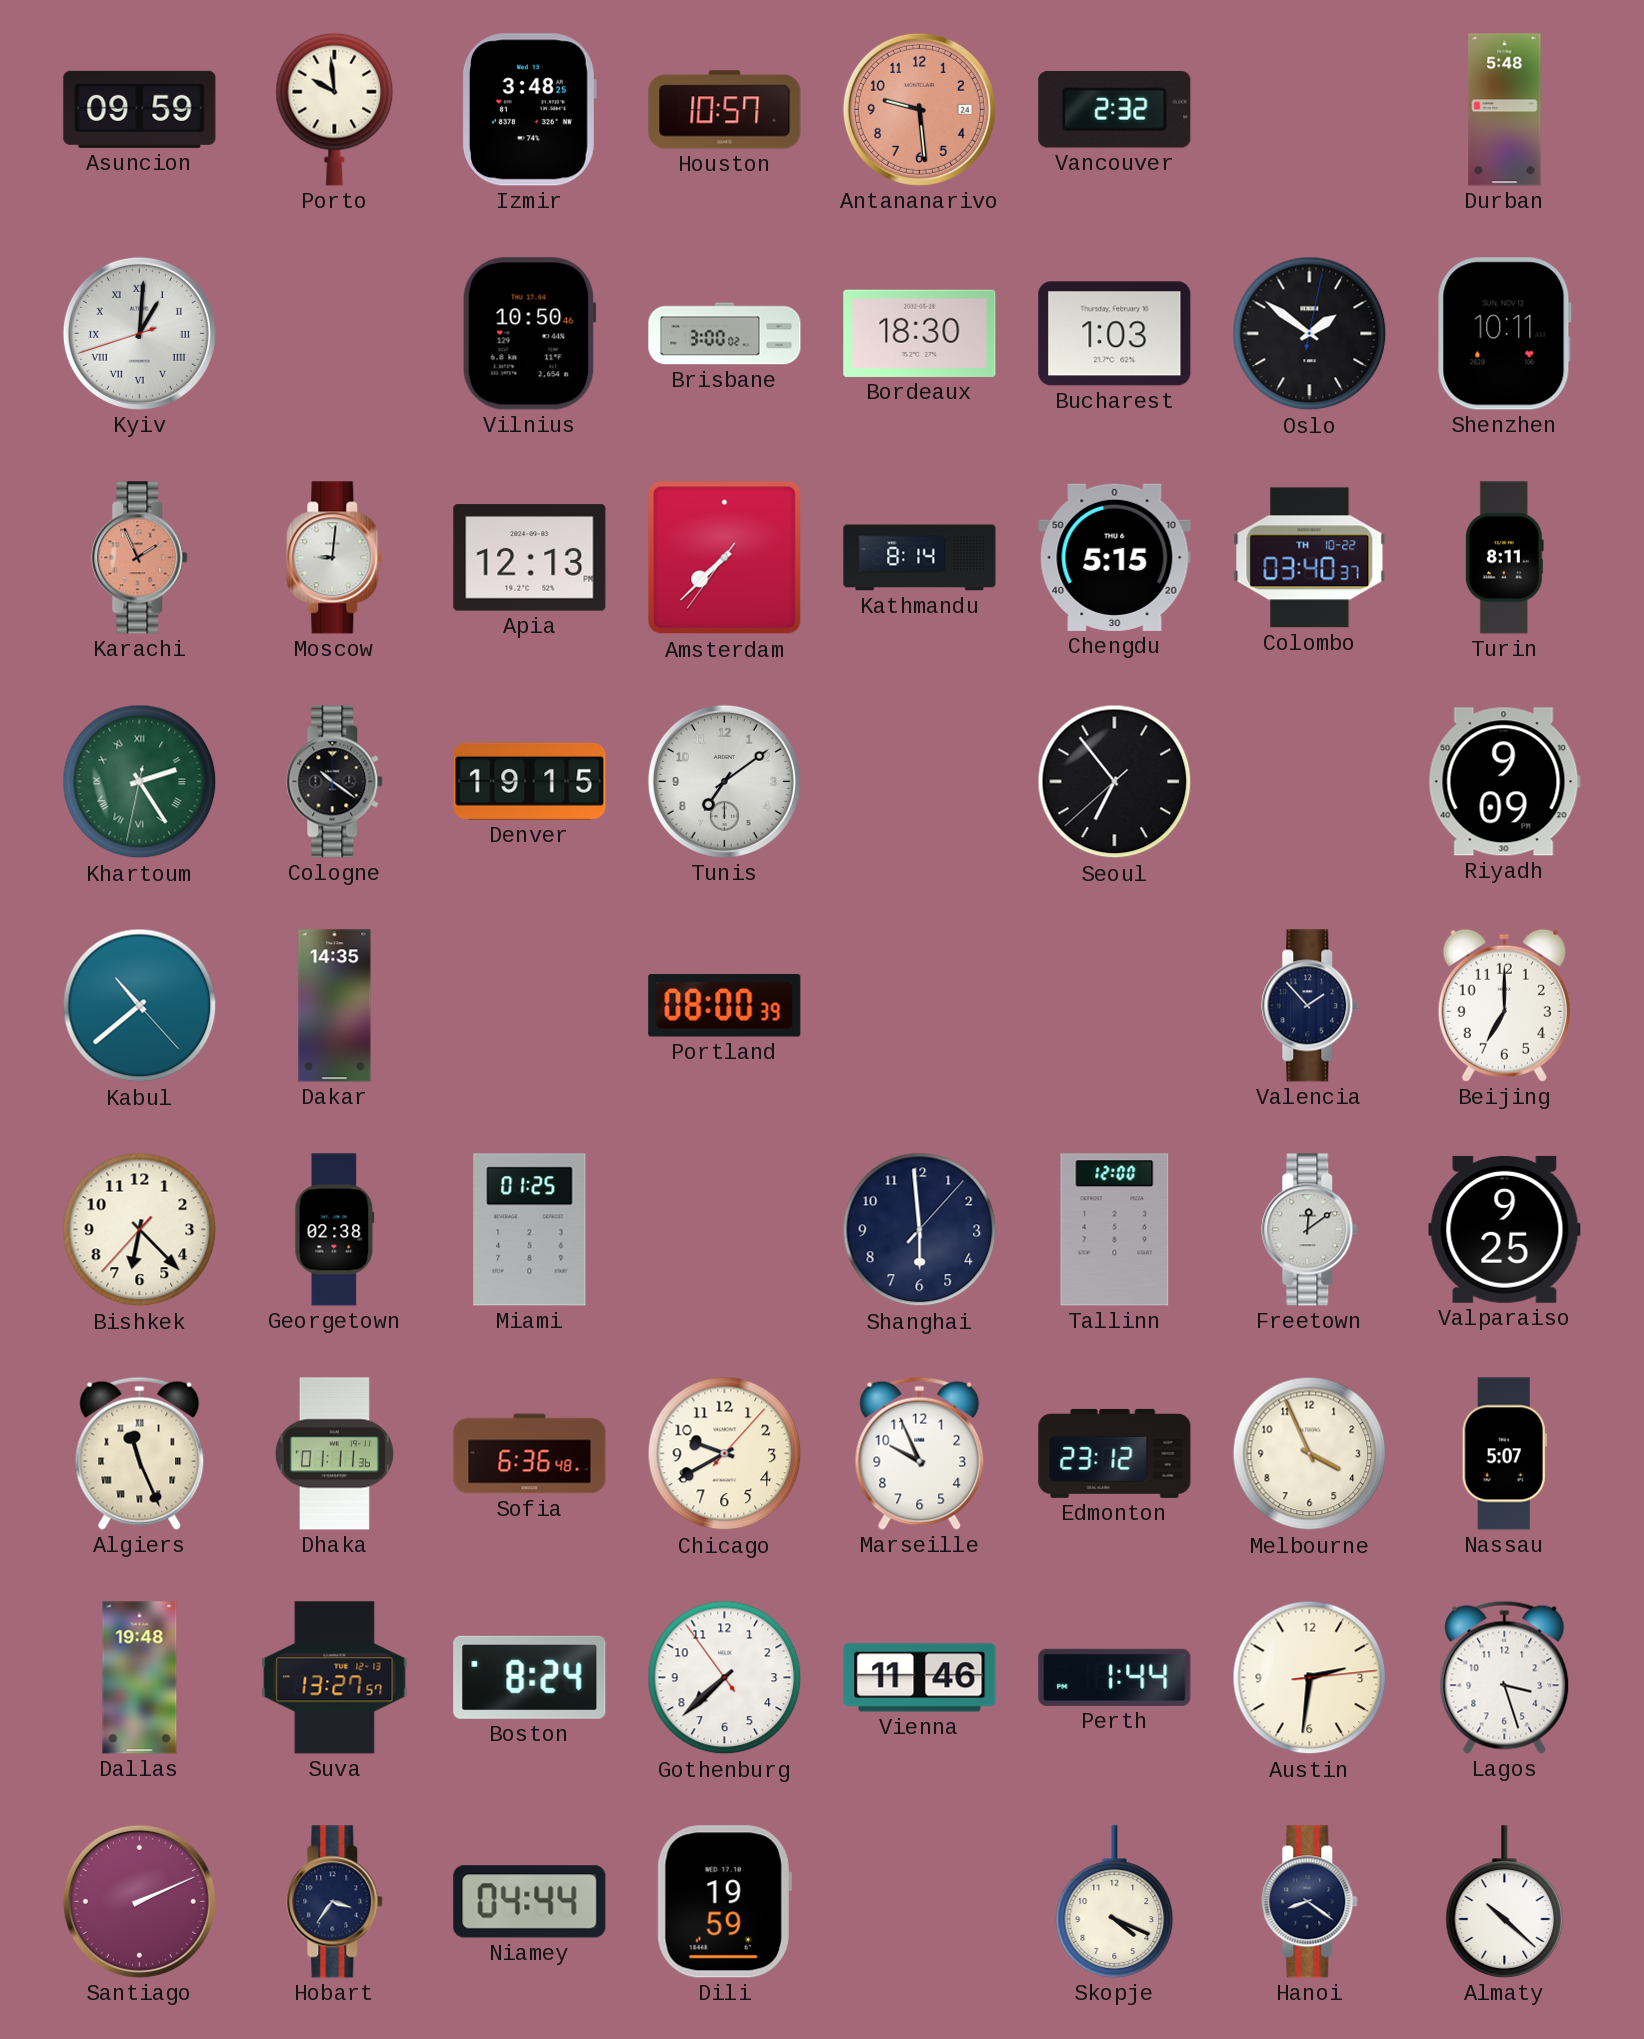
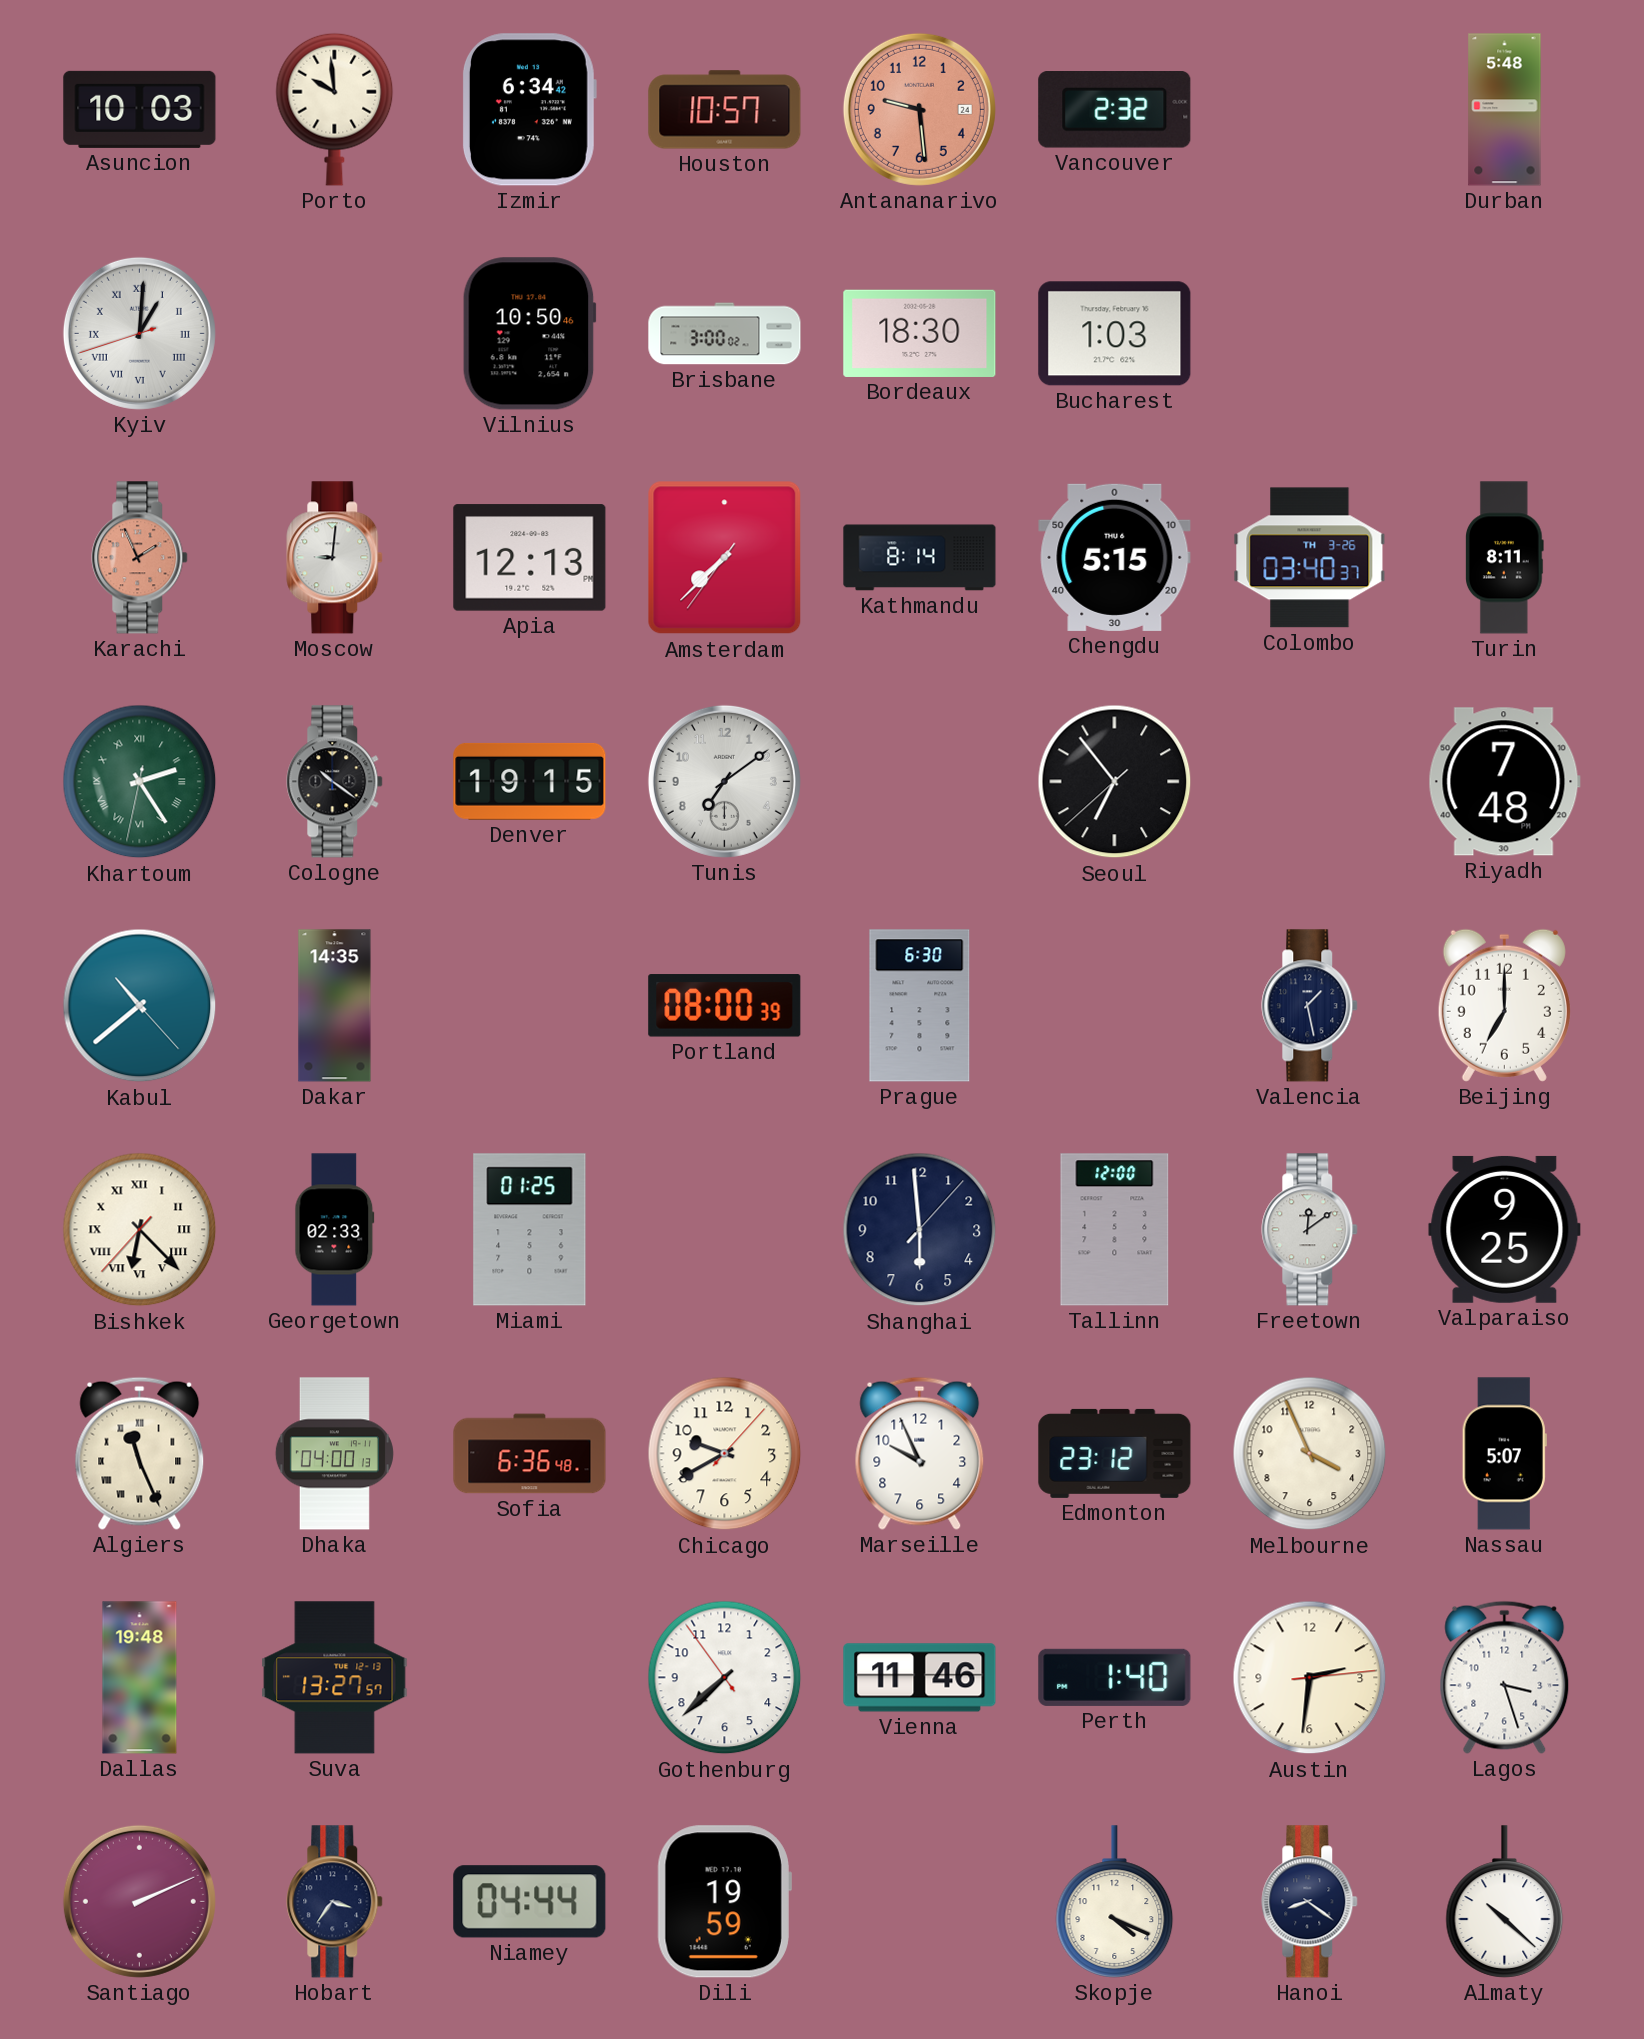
Asuncion: 09:59 -> 10:03 (140, 109)
Izmir: 3:48 -> 6:34 (529, 110)
Oslo: 1:51 -> none (1310, 334)
Shenzhen: 10:11 -> none (1504, 334)
Colombo date: TH 10-22 -> TH 3-26 (1310, 558)
Riyadh: 9:09 -> 7:48 (1504, 782)
Prague: none -> 6:30 (920, 1006)
Valencia: 1:53 -> 1:28 (1310, 1006)
Bishkek numerals: Arabic -> Roman (140, 1230)
Georgetown: 02:38 -> 02:33 (335, 1230)
Dhaka: 01:11 -> 04:00 (334, 1454)
Boston: 8:24 -> none (530, 1677)
Perth: 1:44 -> 1:40 (1115, 1677)
